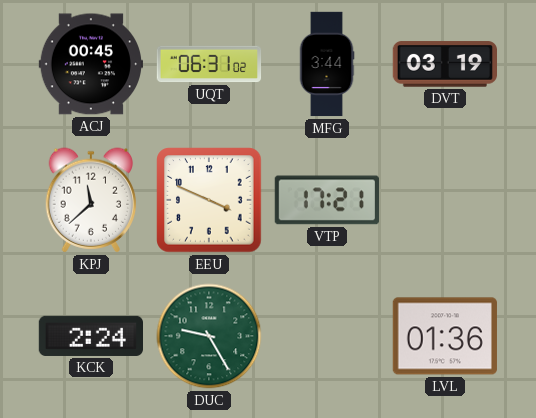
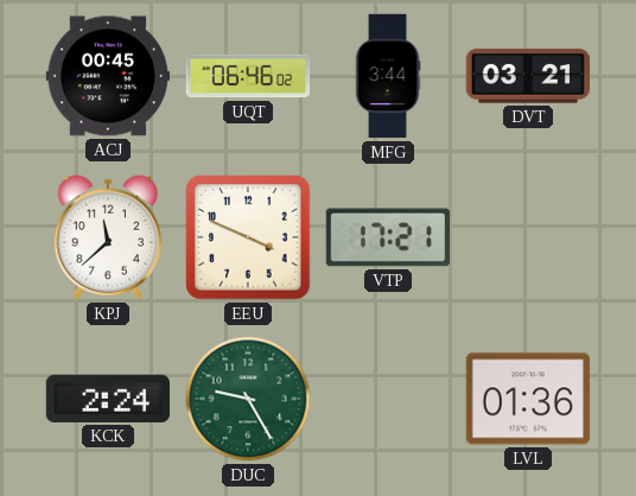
UQT: 06:31 -> 06:46 (248, 76)
DVT: 03:19 -> 03:21 (527, 76)
